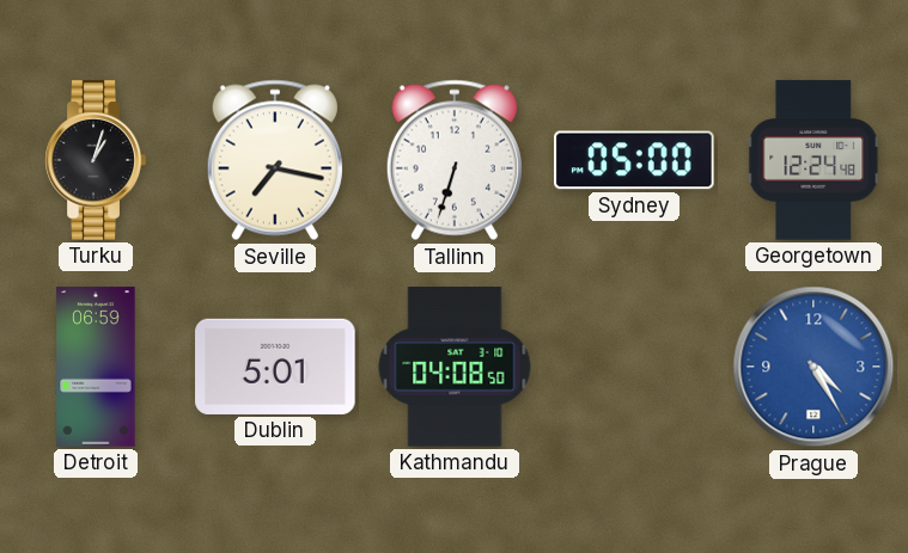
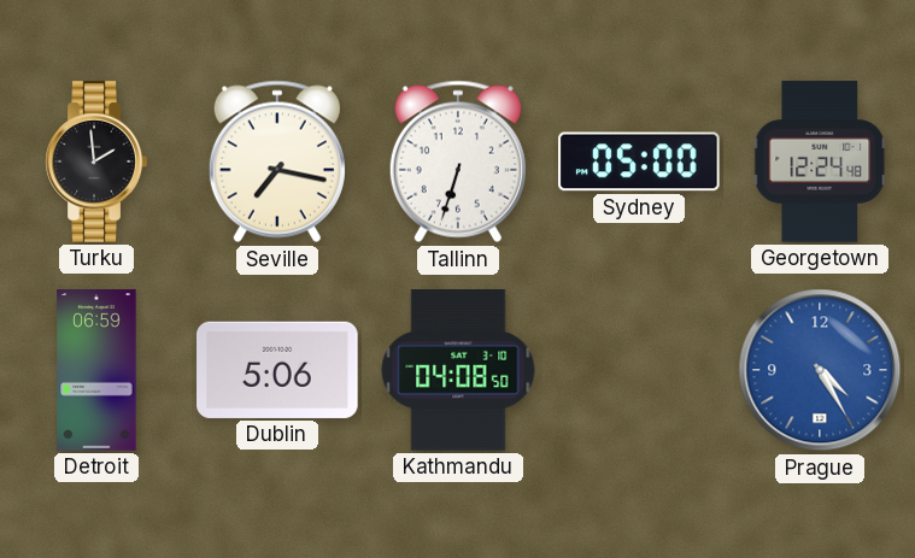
Turku: 1:03 -> 1:59 (96, 161)
Dublin: 5:01 -> 5:06 (277, 370)
